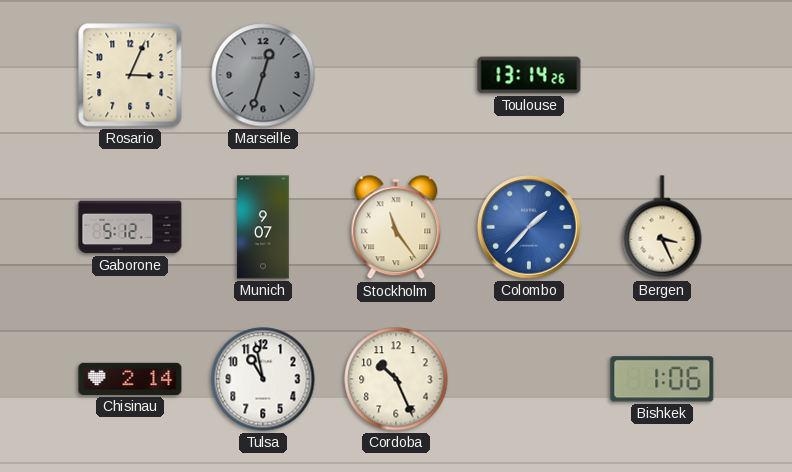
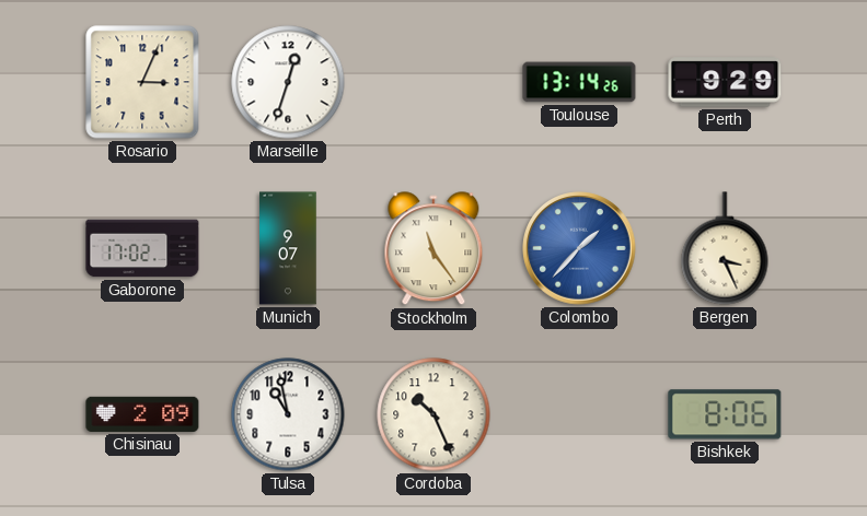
Marseille dial: grey -> white (288, 82)
Perth: none -> 9:29 (725, 82)
Gaborone: 5:12 -> 17:02 (142, 248)
Chisinau: 2:14 -> 2:09 (142, 414)
Bishkek: 1:06 -> 8:06 (725, 414)
